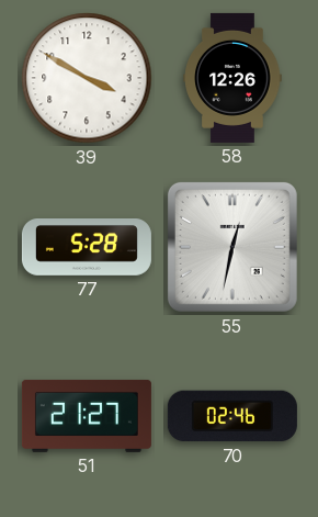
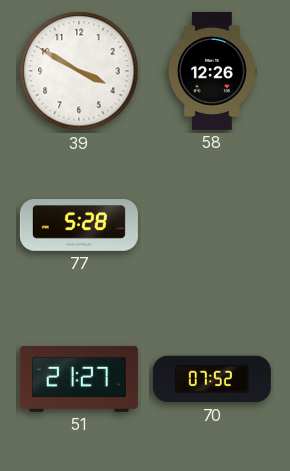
55: 12:32 -> none (232, 247)
70: 02:46 -> 07:52 (212, 379)
